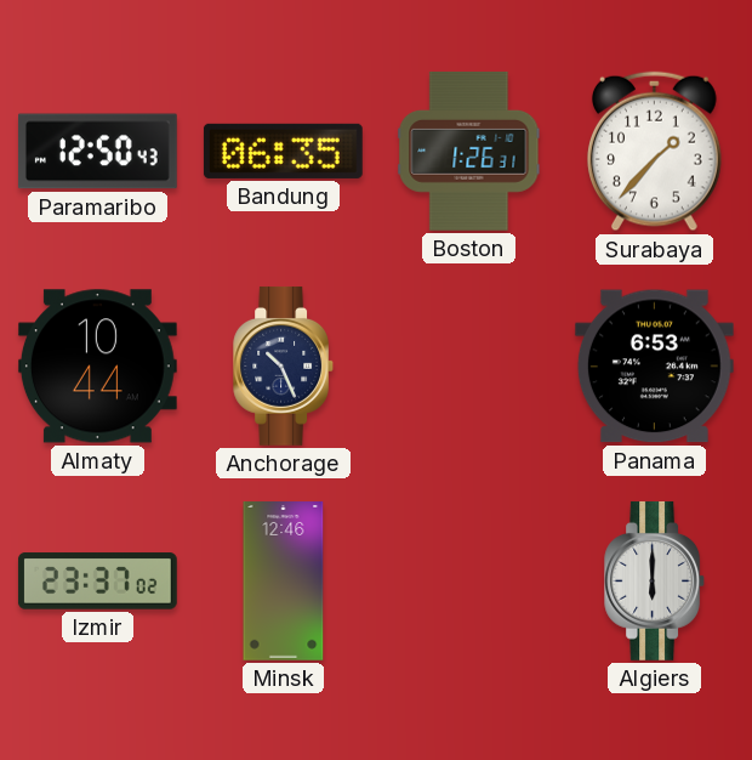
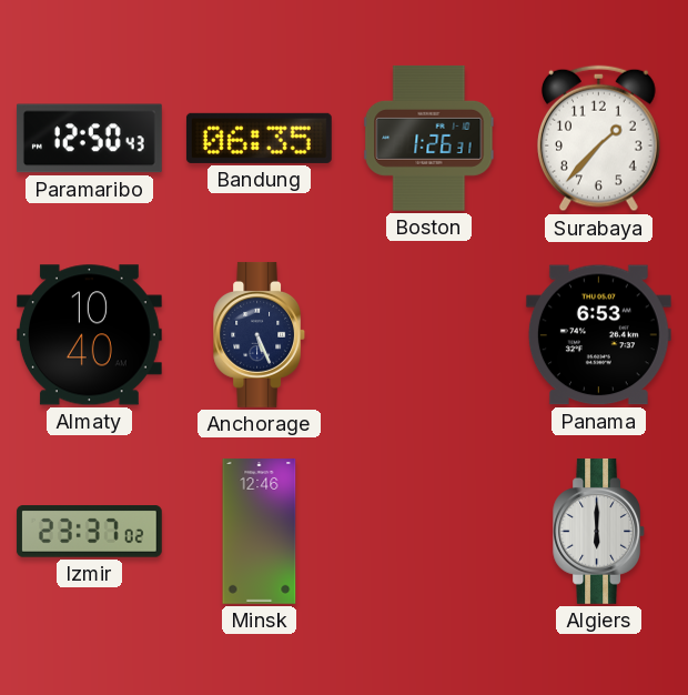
Almaty: 10:44 -> 10:40 (89, 335)
Anchorage: 10:26 -> 5:26 (259, 334)
